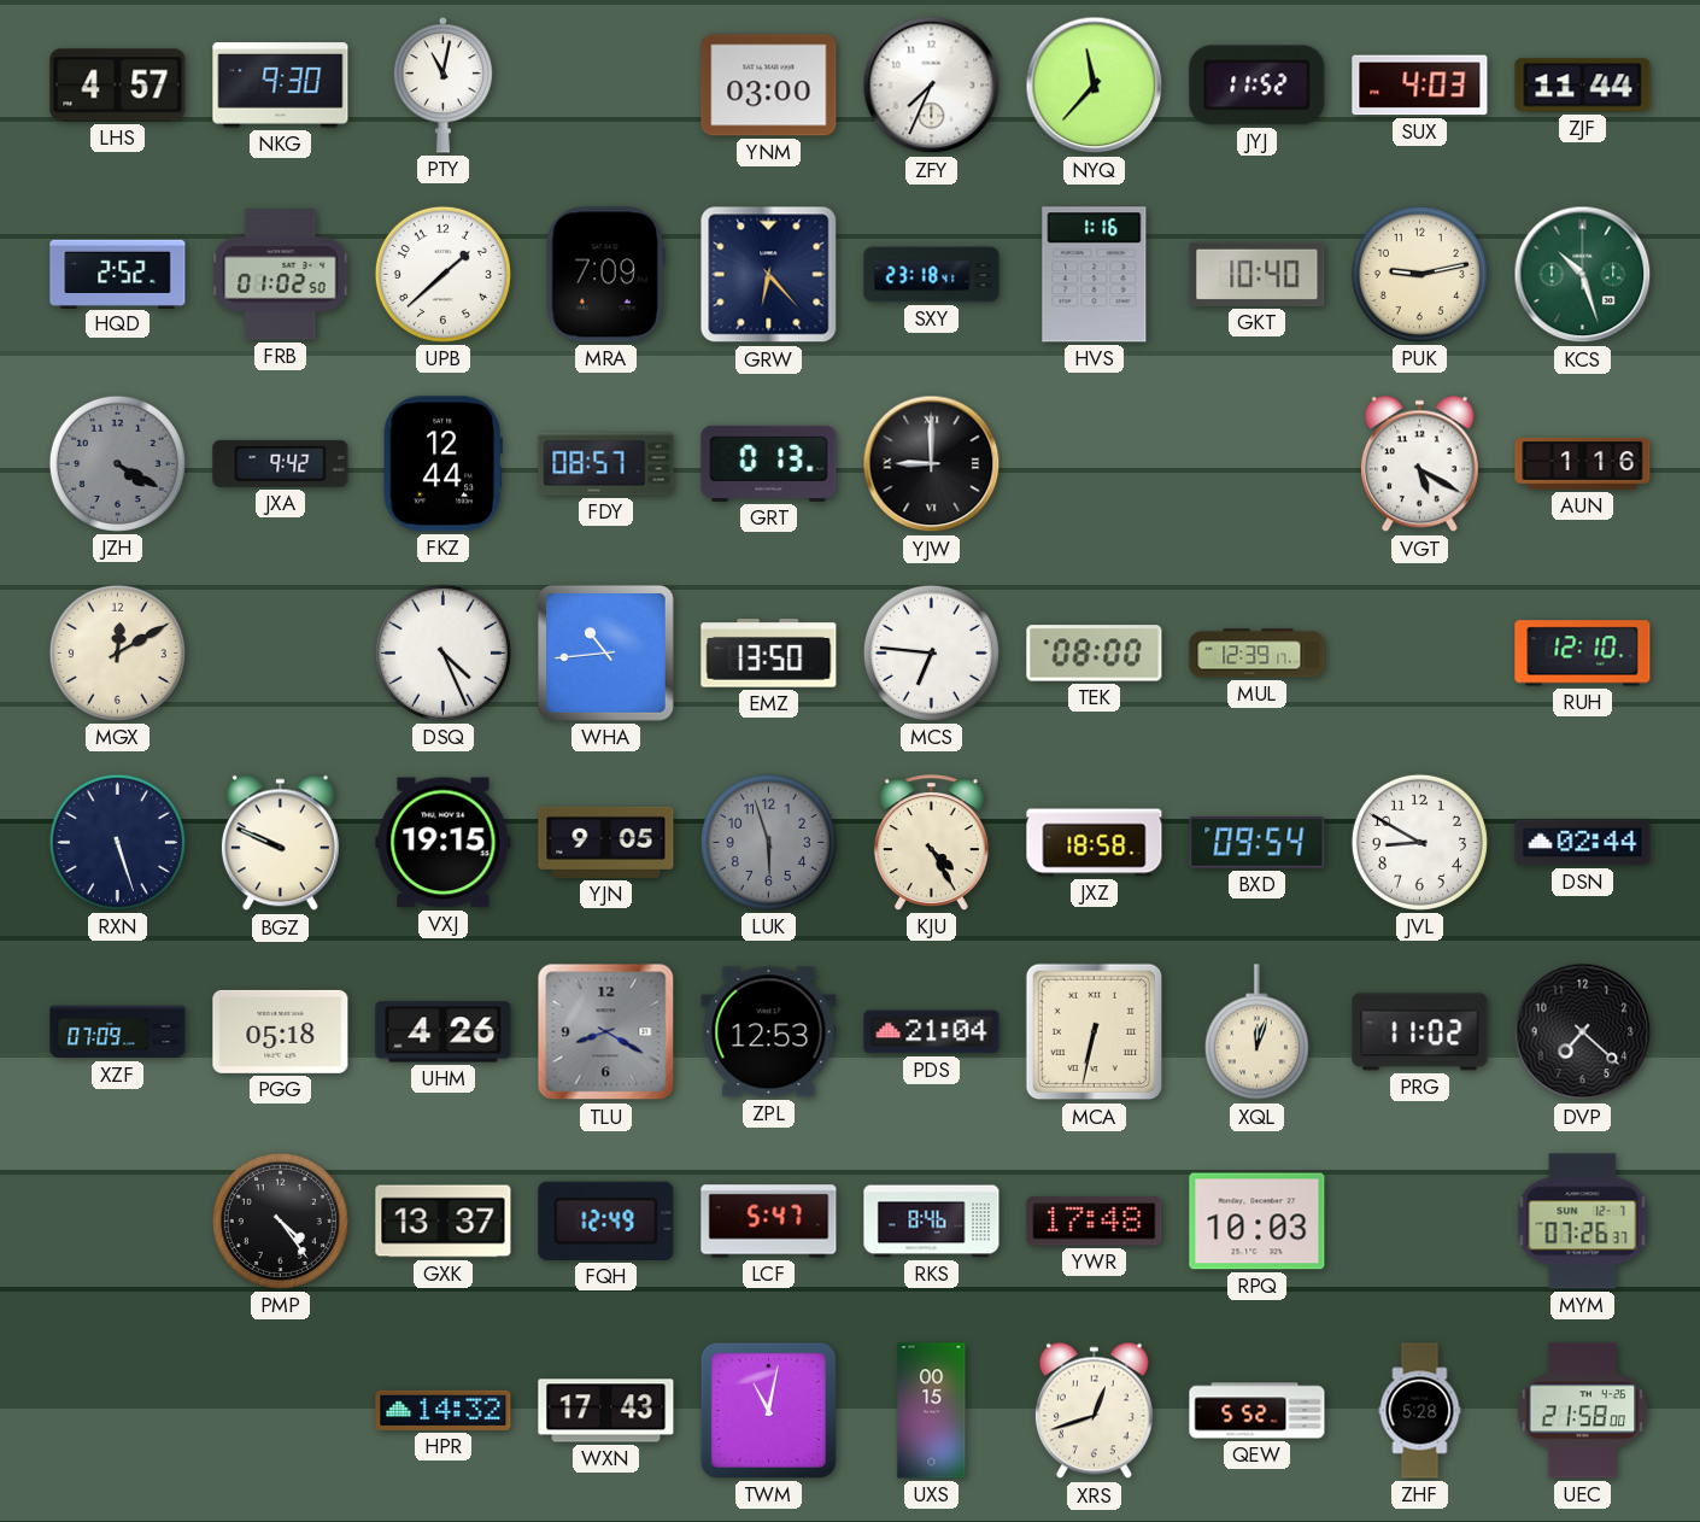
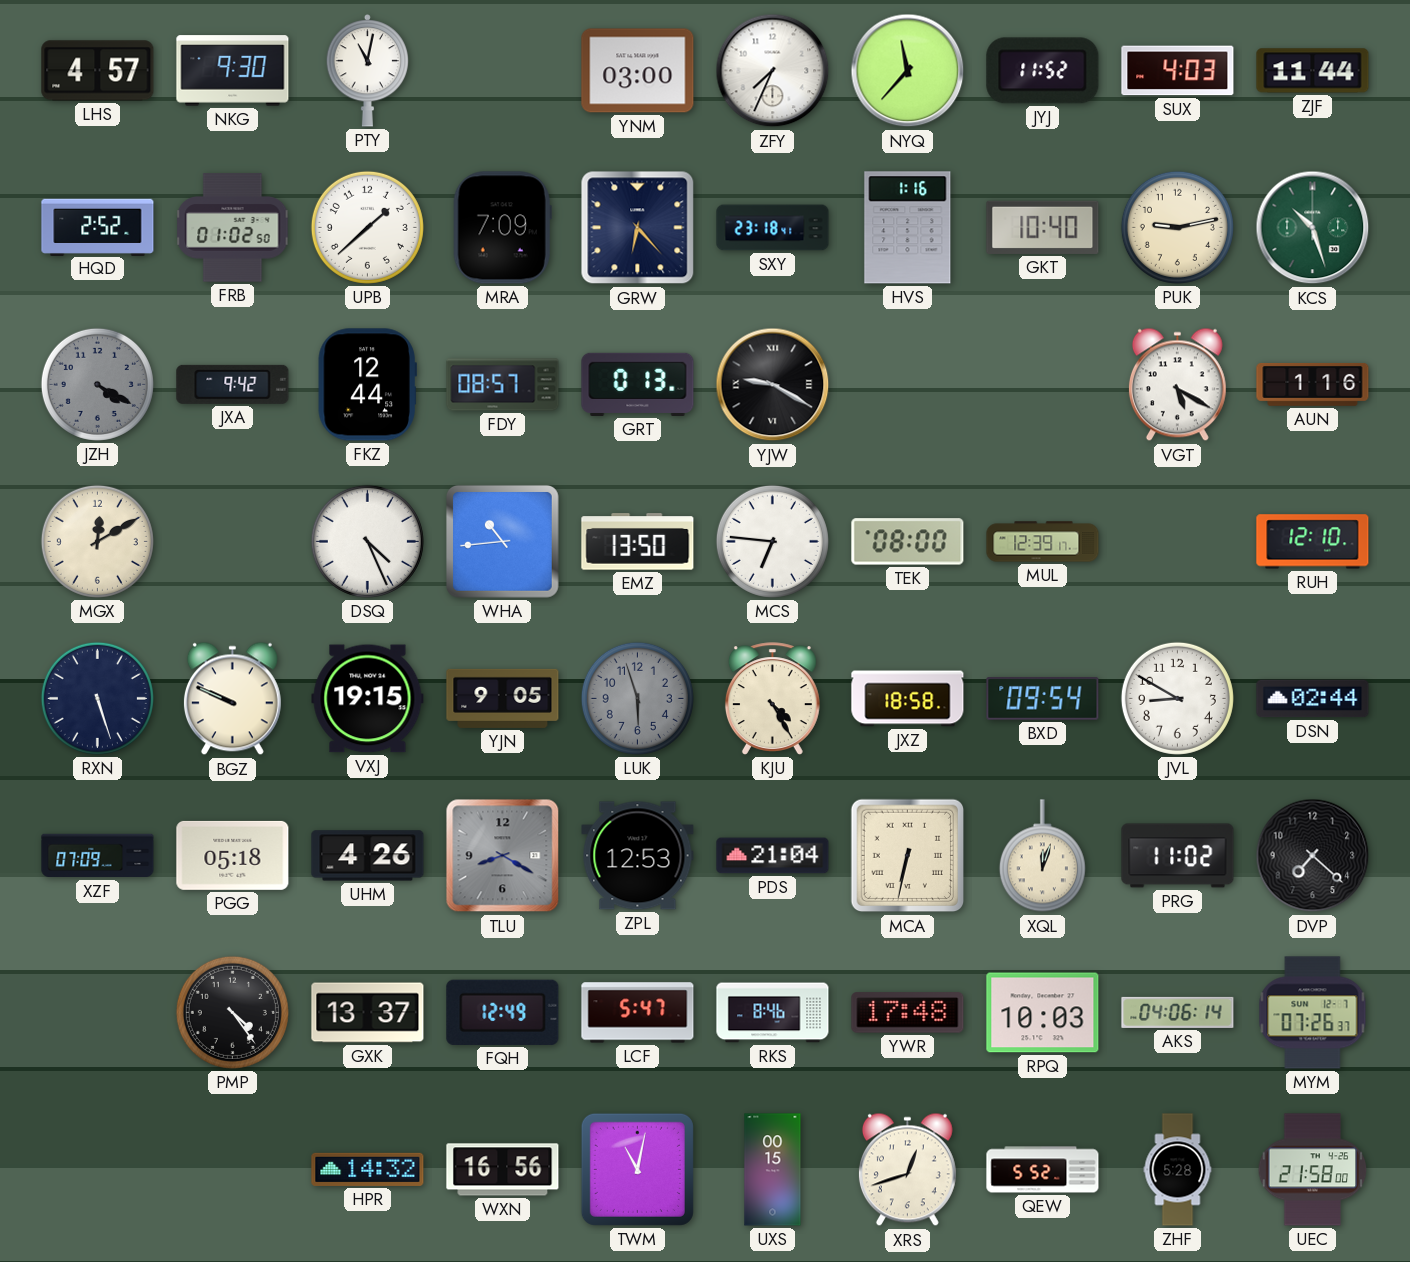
YJW: 9:00 -> 9:20 (773, 385)
AKS: none -> 04:06 (1178, 1012)
WXN: 17:43 -> 16:56 (503, 1170)
